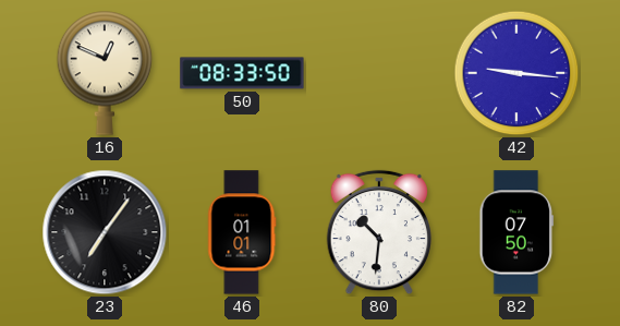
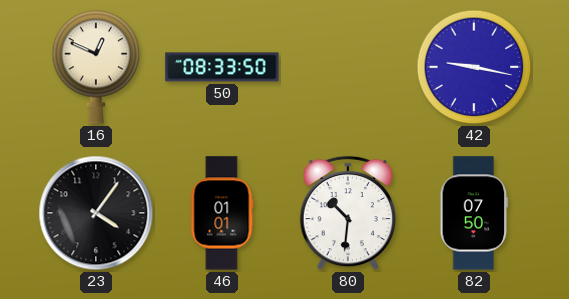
42: 9:16 -> 9:17 (474, 67)
23: 7:06 -> 4:06 (96, 213)
